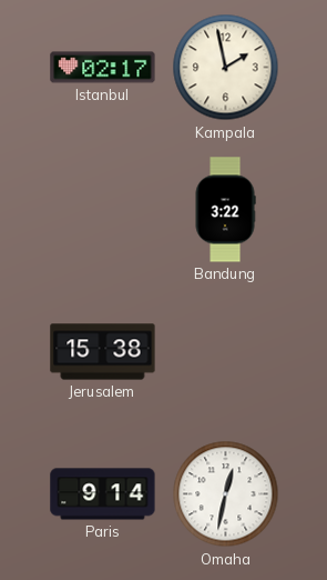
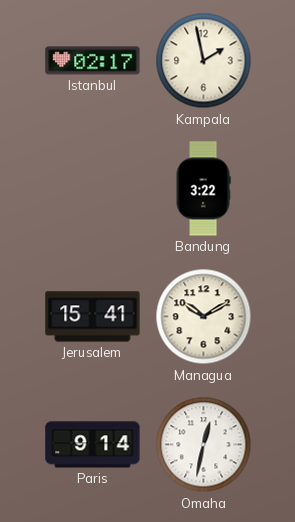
Jerusalem: 15:38 -> 15:41 (93, 317)
Managua: none -> 10:10 (204, 317)
